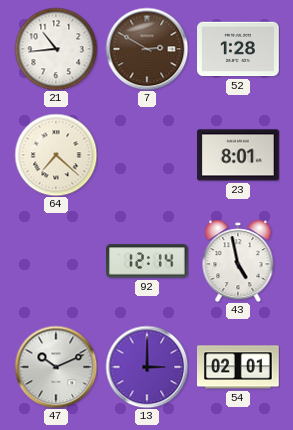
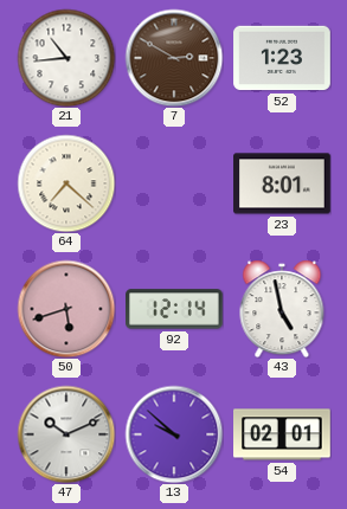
52: 1:28 -> 1:23 (282, 58)
50: none -> 5:42 (66, 309)
13: 3:00 -> 9:52 (174, 434)
